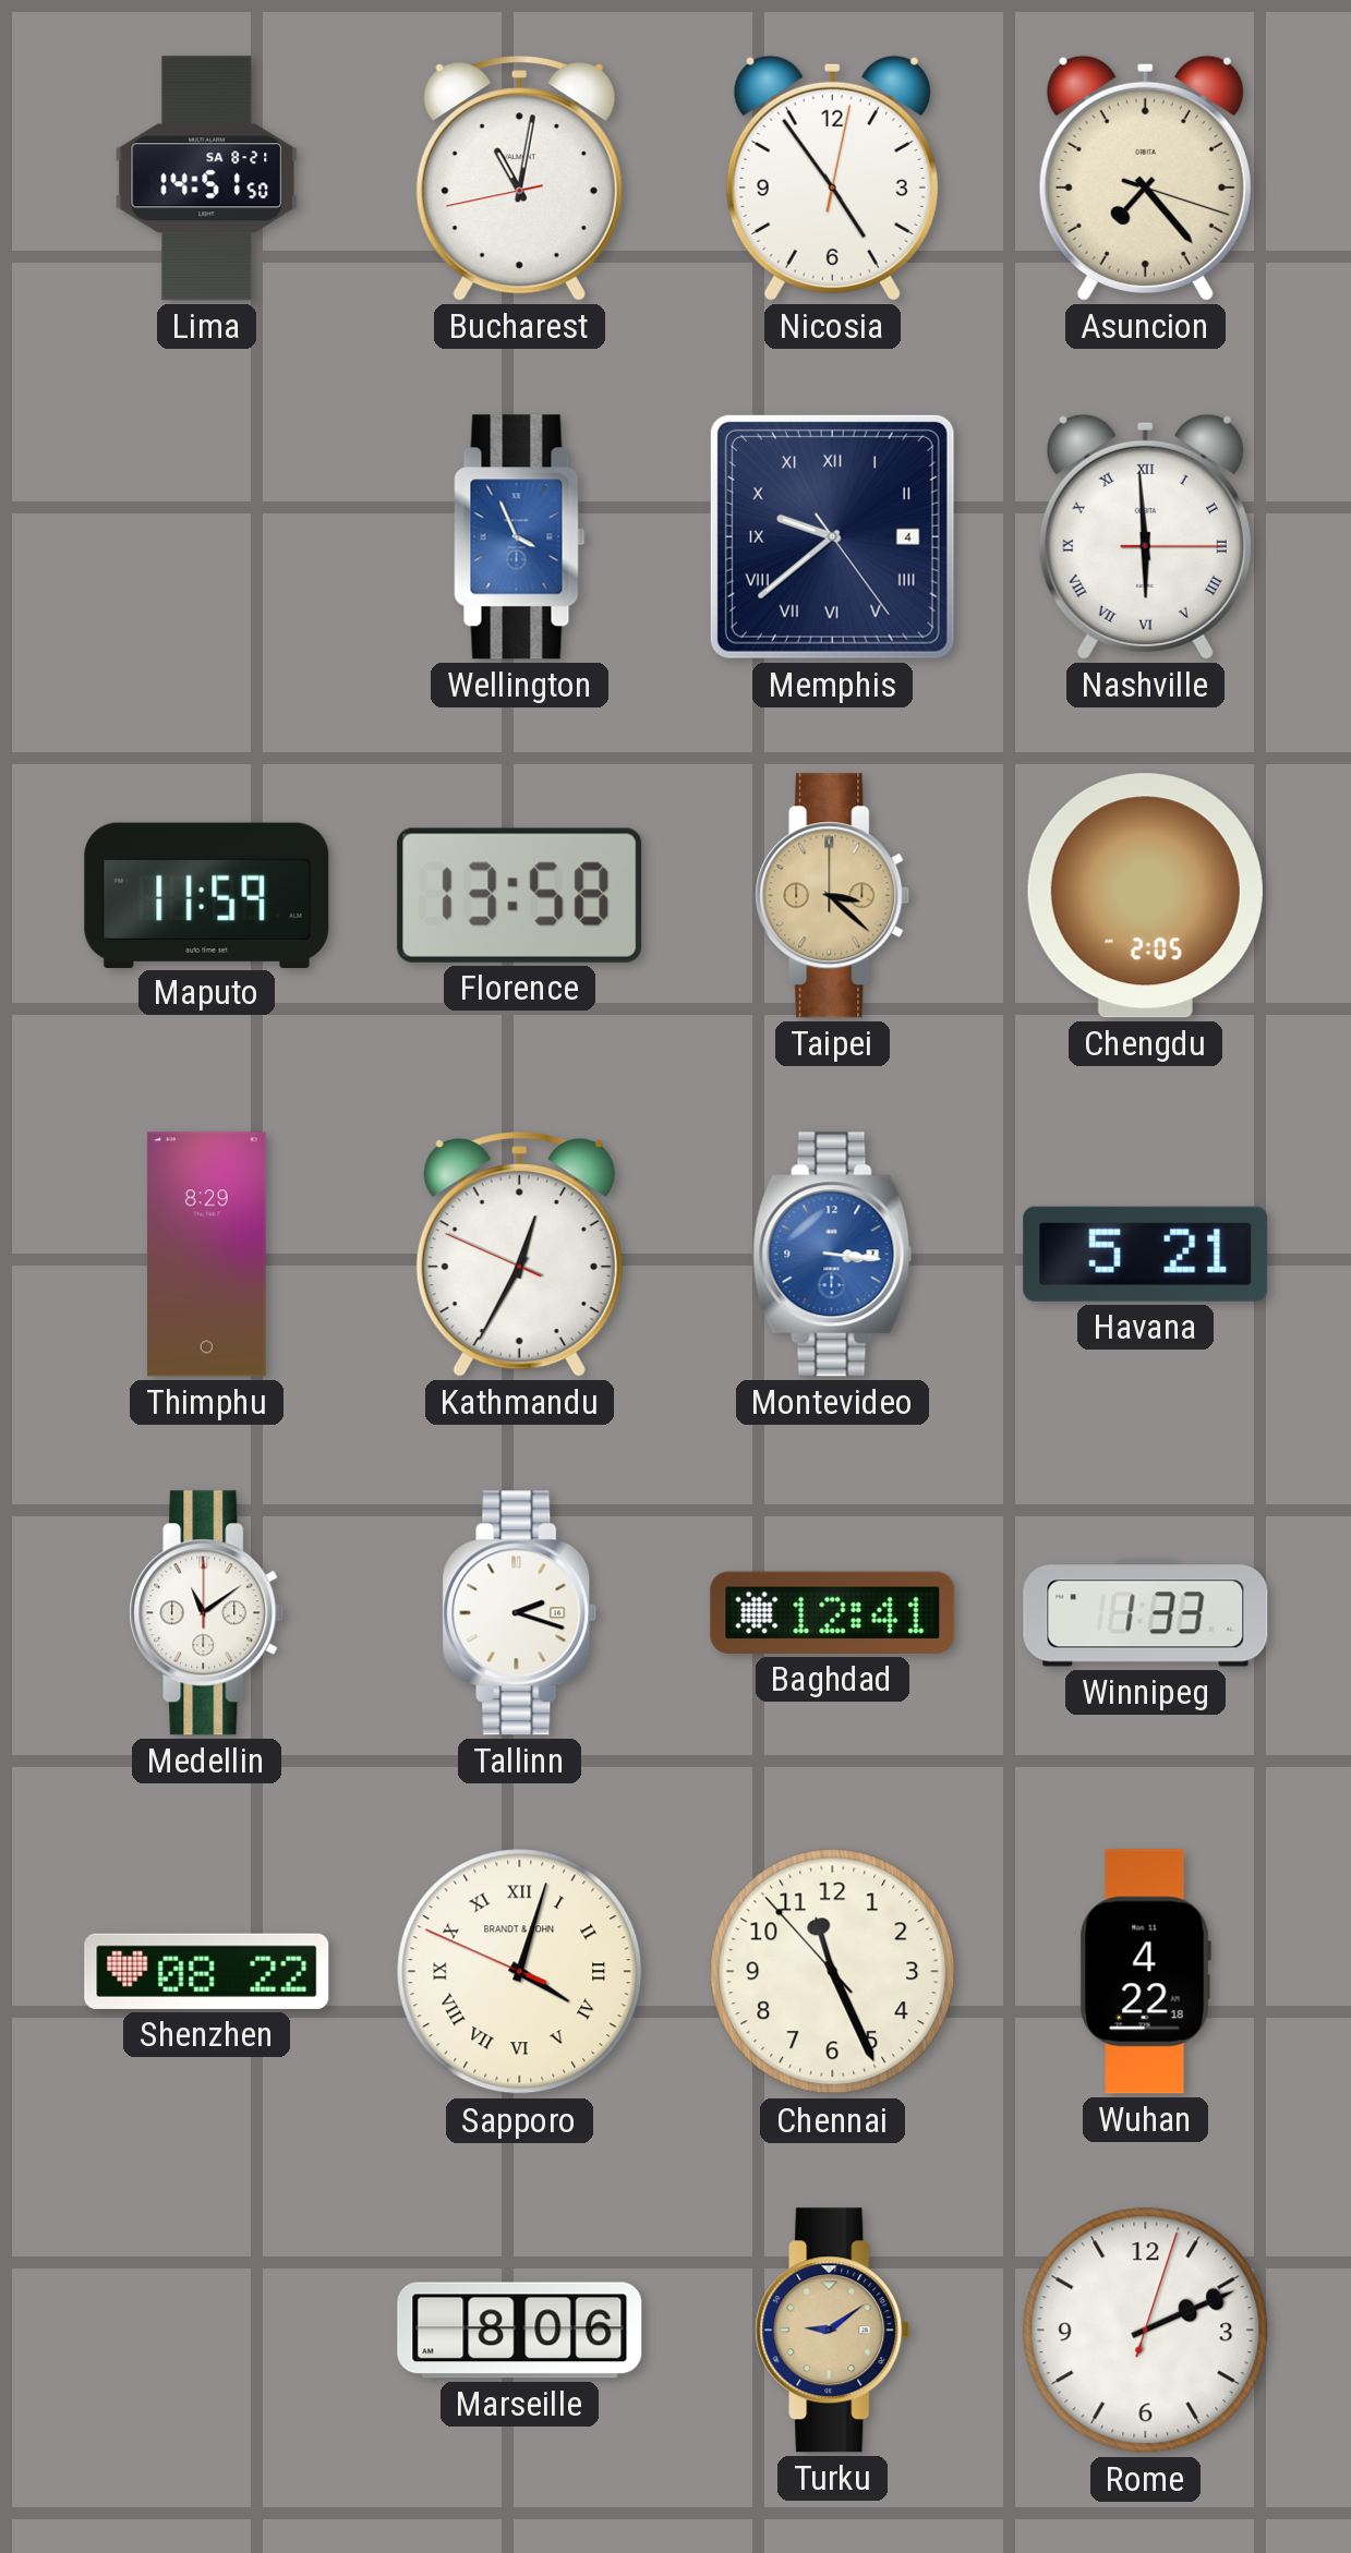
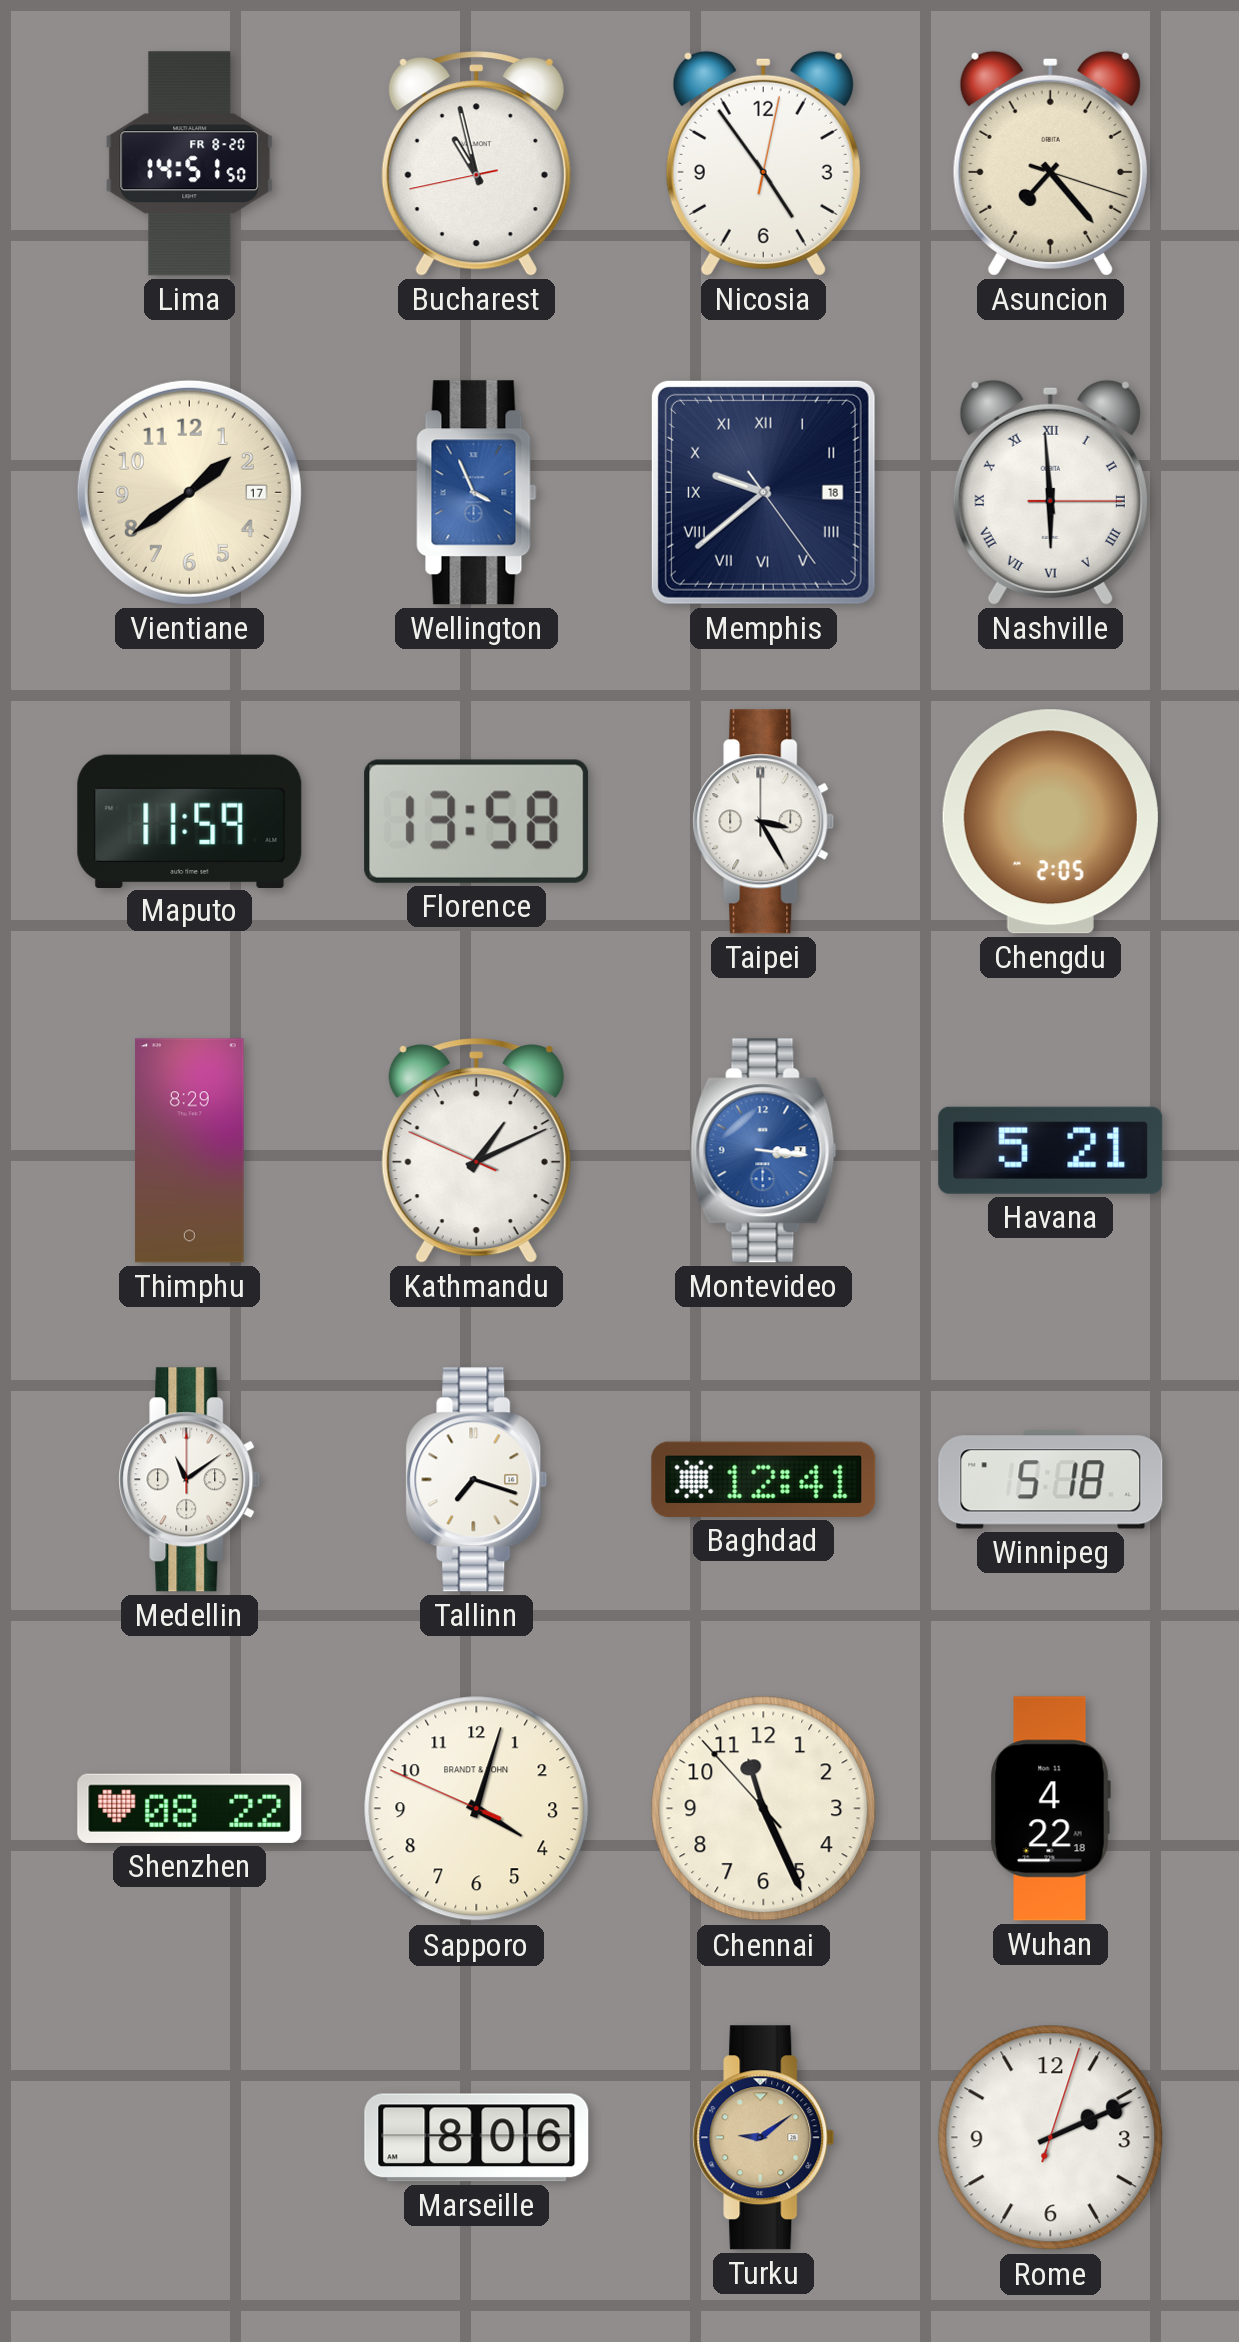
Lima date: SA 8-21 -> FR 8-20 (190, 164)
Bucharest: 11:01 -> 10:57 (476, 164)
Vientiane: none -> 1:39 (189, 492)
Memphis date: 4 -> 18 (763, 492)
Taipei: 3:22 -> 3:25 (764, 822)
Taipei dial: champagne -> white (764, 822)
Kathmandu: 12:34 -> 1:10 (476, 1151)
Tallinn: 2:18 -> 7:18 (477, 1480)
Winnipeg: 1:33 -> 5:18 (1051, 1480)
Sapporo numerals: Roman -> Arabic (477, 1809)
